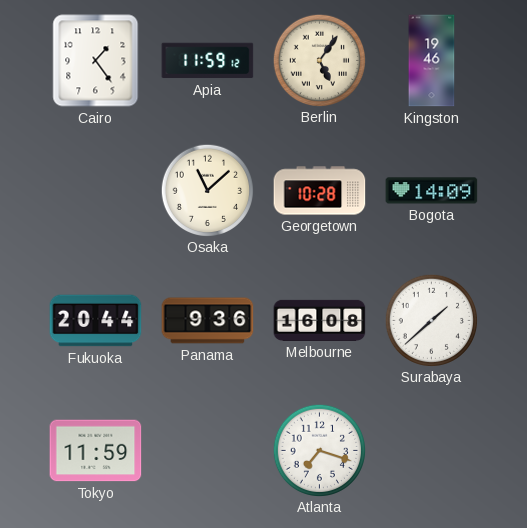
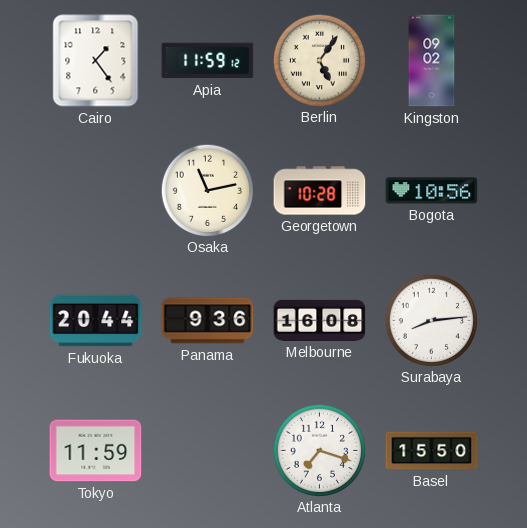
Kingston: 19:46 -> 09:02 (432, 61)
Osaka: 11:08 -> 11:13 (207, 190)
Bogota: 14:09 -> 10:56 (432, 191)
Surabaya: 1:38 -> 8:14 (431, 320)
Basel: none -> 15:50 (432, 451)
